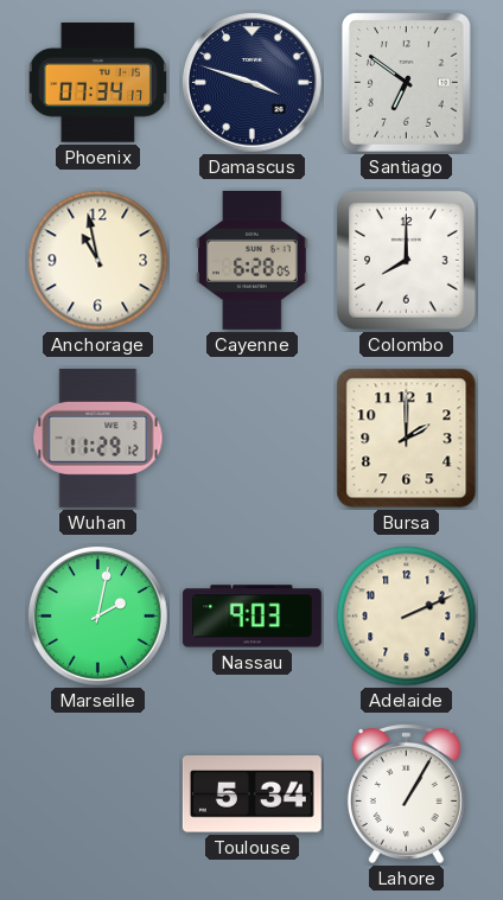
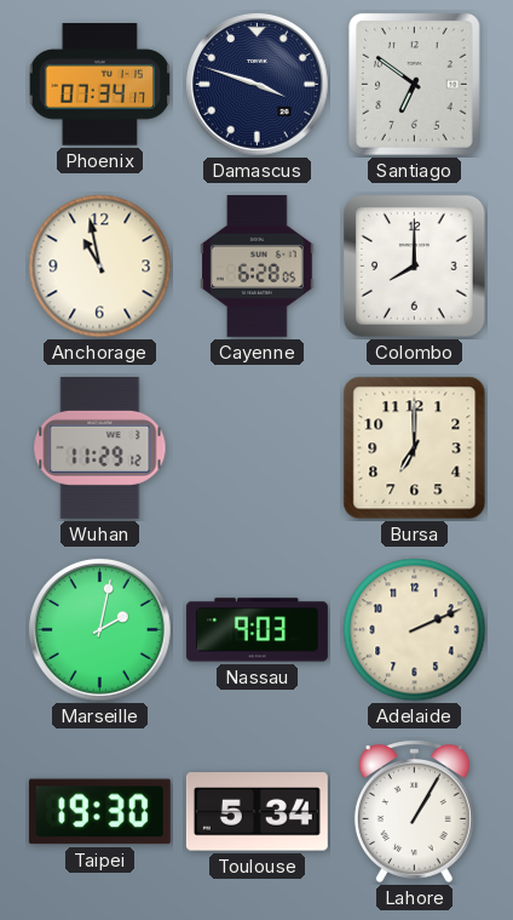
Bursa: 2:00 -> 7:00 (415, 448)
Taipei: none -> 19:30 (99, 812)
